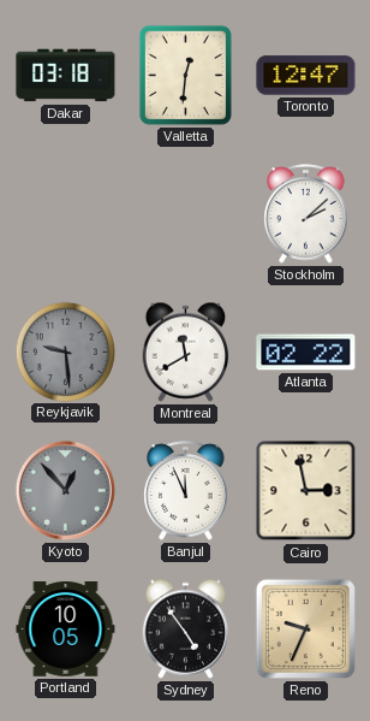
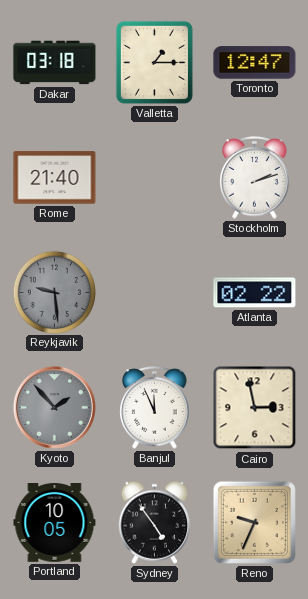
Valletta: 12:31 -> 1:15 (154, 62)
Rome: none -> 21:40 (55, 178)
Stockholm: 2:08 -> 2:12 (255, 178)
Montreal: 11:40 -> none (186, 351)
Kyoto: 12:53 -> 1:53 (54, 407)
